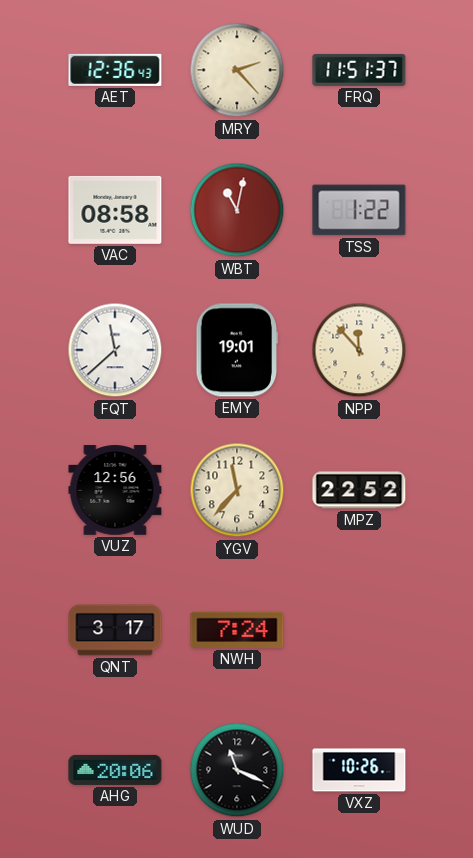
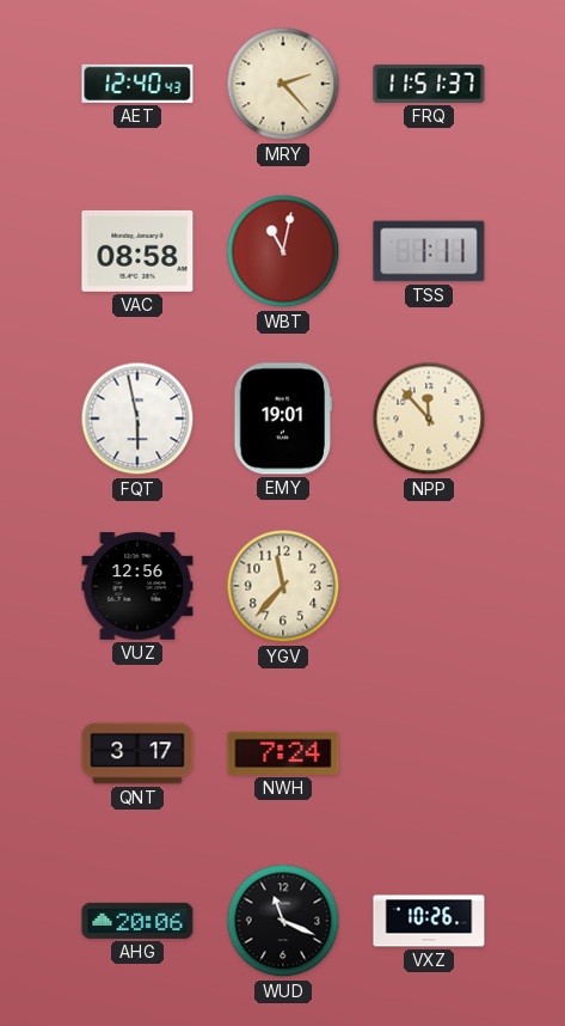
AET: 12:36 -> 12:40 (137, 84)
TSS: 1:22 -> 1:11 (429, 251)
FQT: 11:38 -> 5:58 (137, 419)
MPZ: 22:52 -> none (359, 490)
